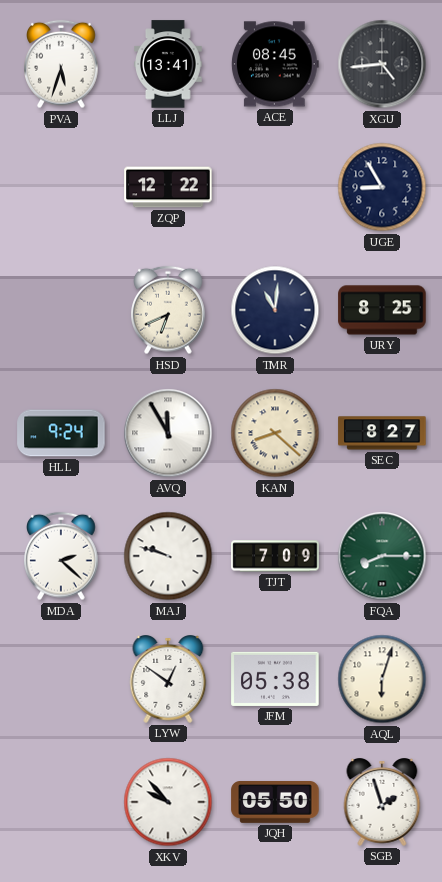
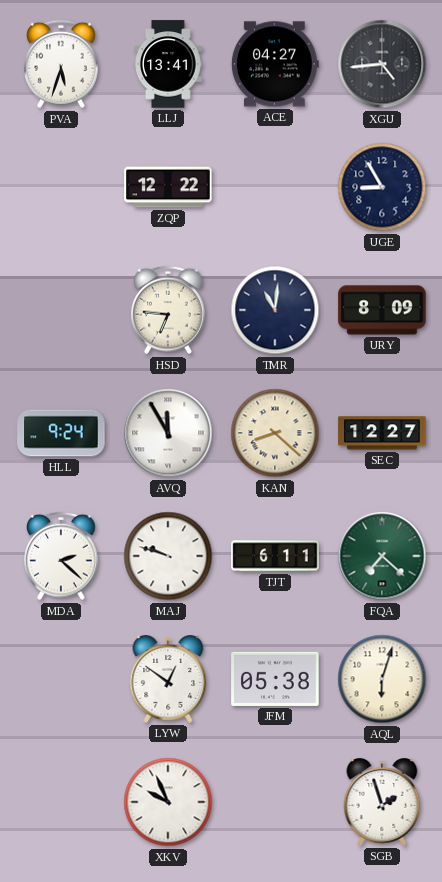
ACE: 08:45 -> 04:27 (275, 64)
HSD: 6:41 -> 6:46 (168, 310)
URY: 8:25 -> 8:09 (382, 310)
SEC: 8:27 -> 12:27 (382, 433)
TJT: 7:09 -> 6:11 (275, 556)
FQA: 8:15 -> 7:22 (382, 556)
XKV: 9:53 -> 9:56 (168, 802)
JQH: 05:50 -> none (275, 803)
